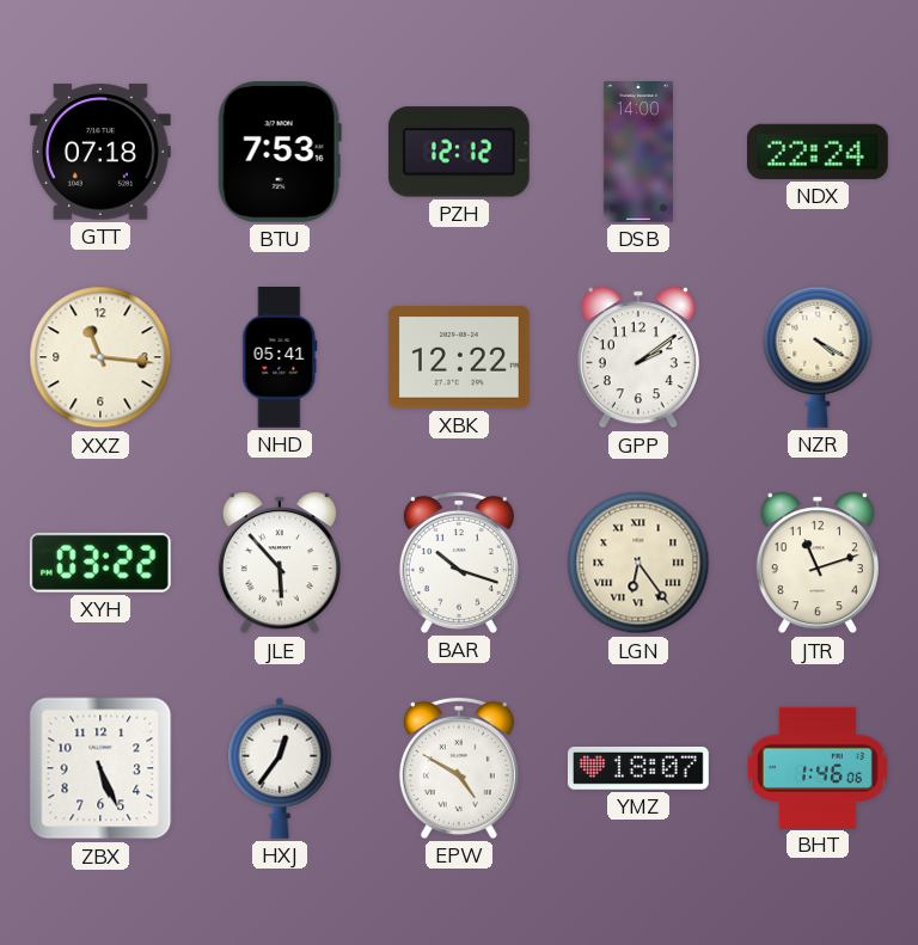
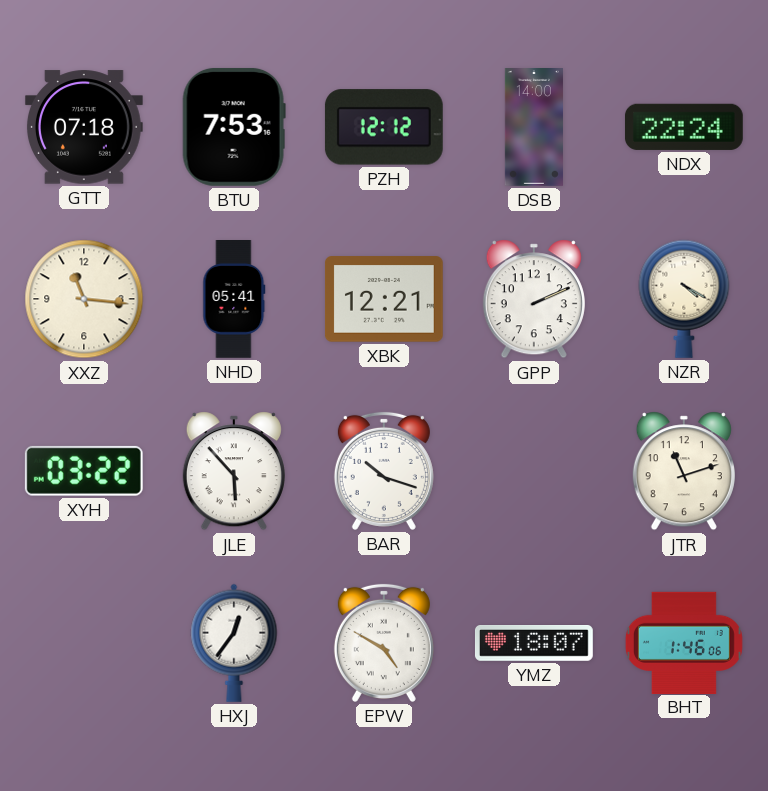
XBK: 12:22 -> 12:21 (384, 299)
GPP: 2:09 -> 2:11 (534, 299)
LGN: 6:24 -> none (638, 563)
ZBX: 5:26 -> none (100, 768)
